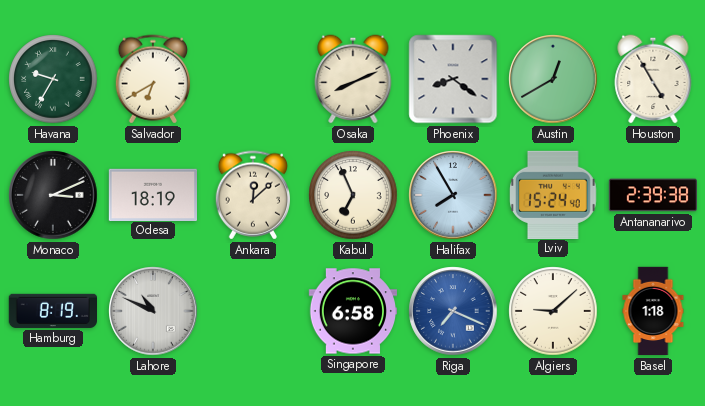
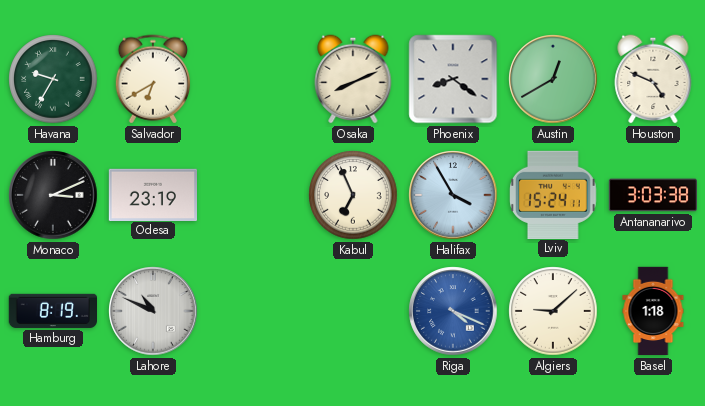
Houston: 4:55 -> 4:49 (653, 79)
Odesa: 18:19 -> 23:19 (152, 194)
Ankara: 12:08 -> none (252, 195)
Halifax: 7:55 -> 3:55 (453, 195)
Lviv: 15:24:40 -> 15:24:11 (554, 194)
Antananarivo: 2:39 -> 3:03 (652, 195)
Singapore: 6:58 -> none (352, 311)
Riga: 7:19 -> 4:19 (453, 311)
